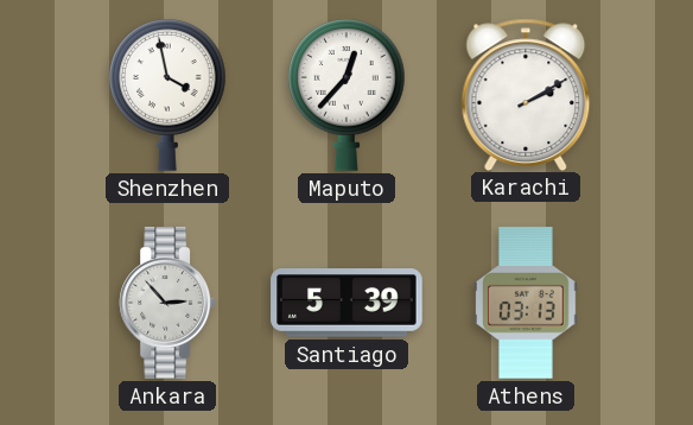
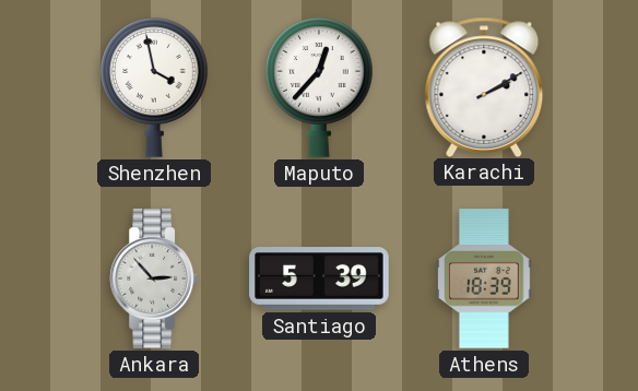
Athens: 03:13 -> 18:39 (485, 279)
